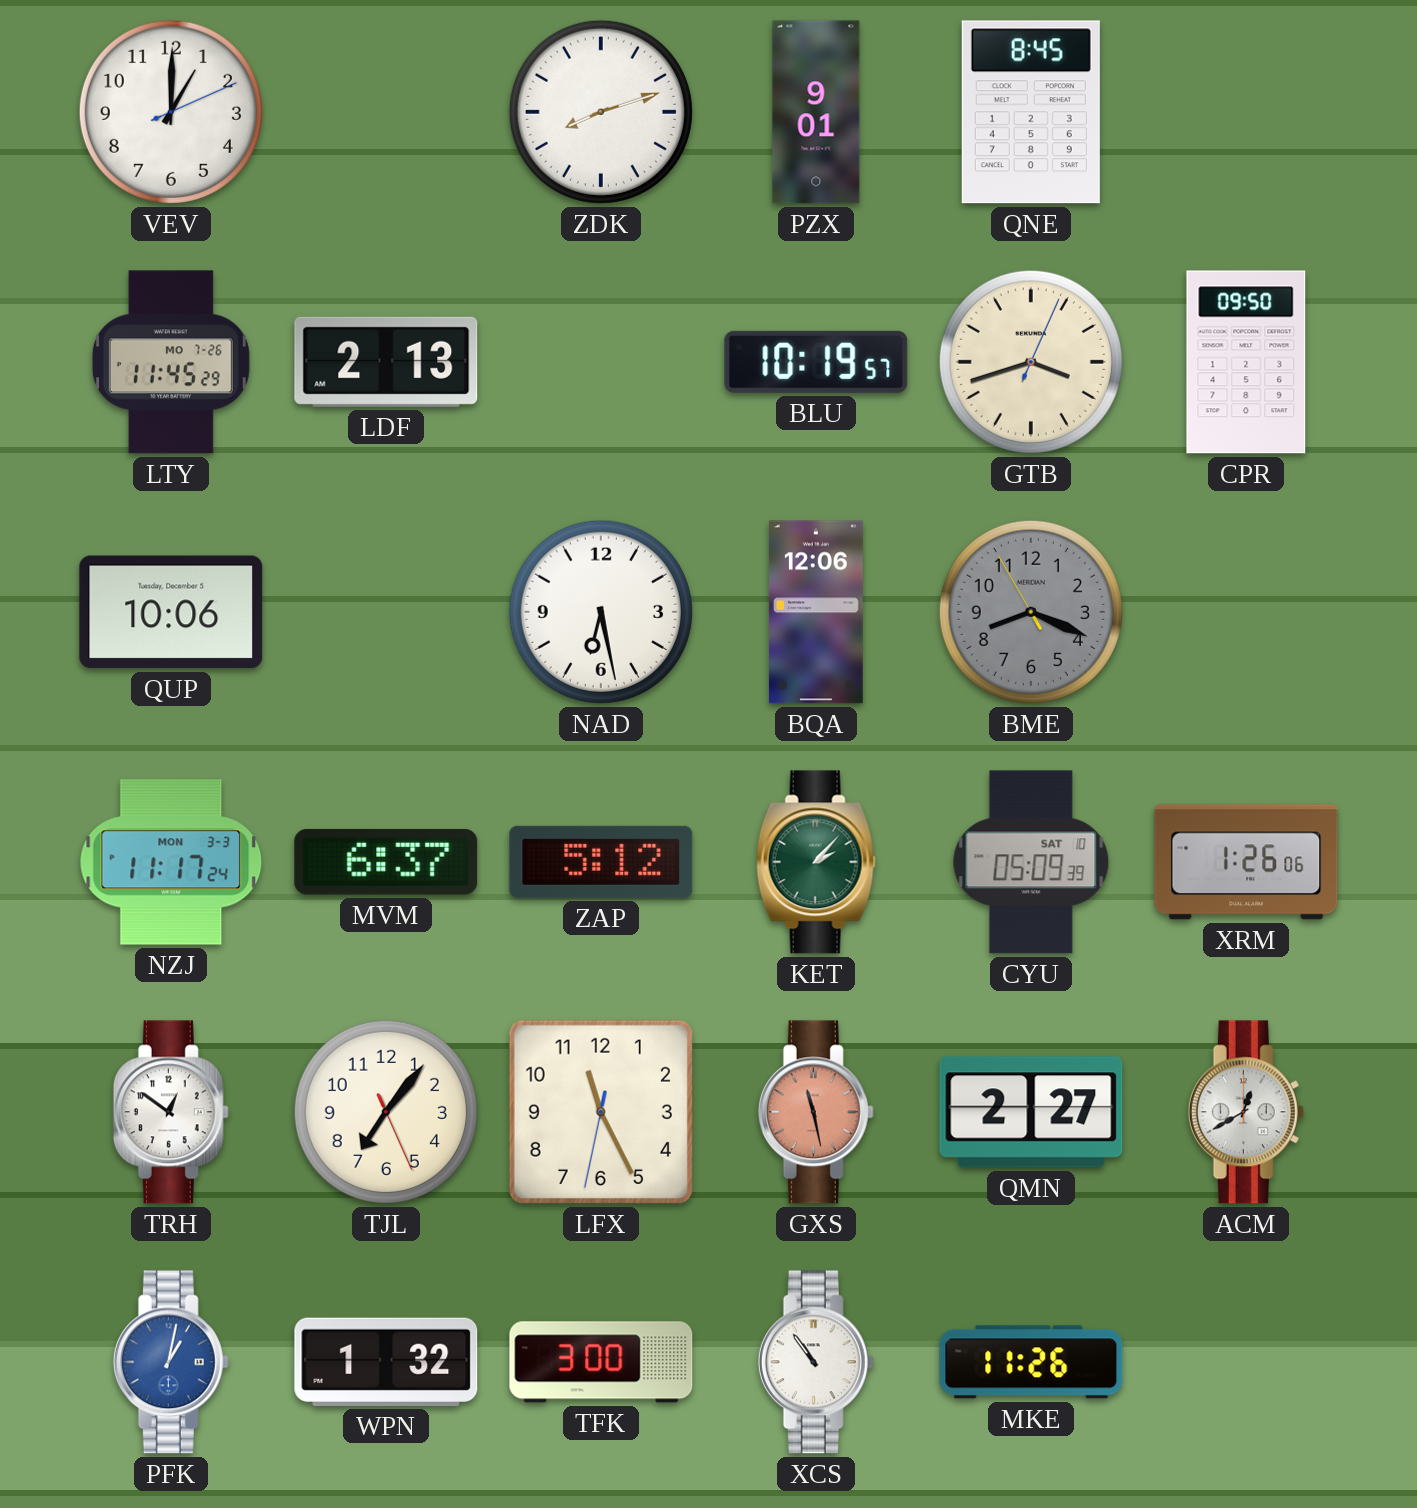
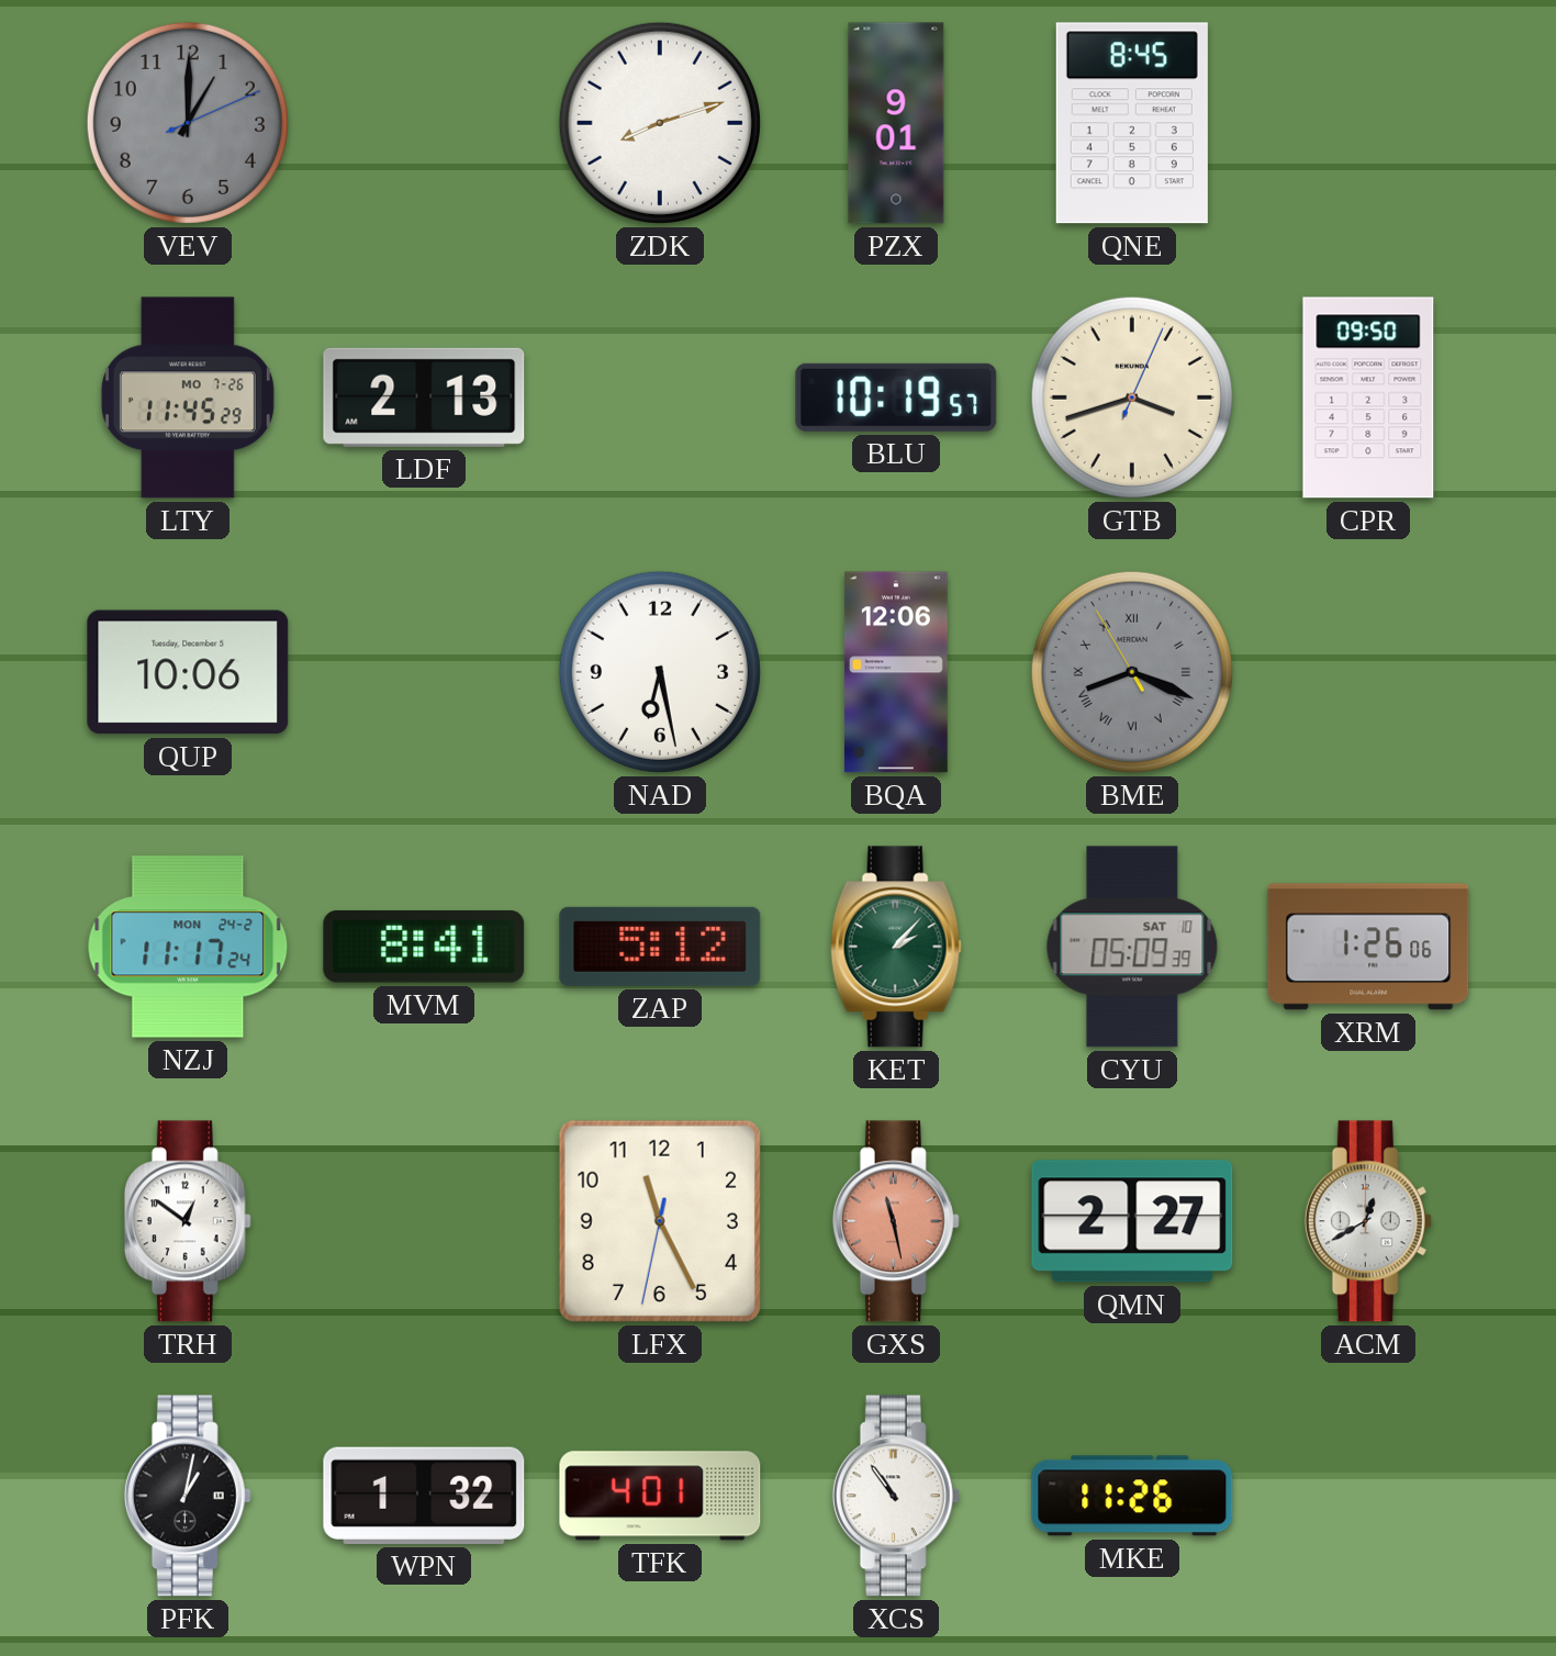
VEV dial: white -> grey (188, 123)
BME numerals: Arabic -> Roman (1132, 672)
NZJ date: MON 3-3 -> MON 24-2 (188, 947)
MVM: 6:37 -> 8:41 (424, 947)
TJL: 7:06 -> none (386, 1112)
PFK dial: blue -> black (188, 1496)
TFK: 3:00 -> 4:01 (660, 1496)
